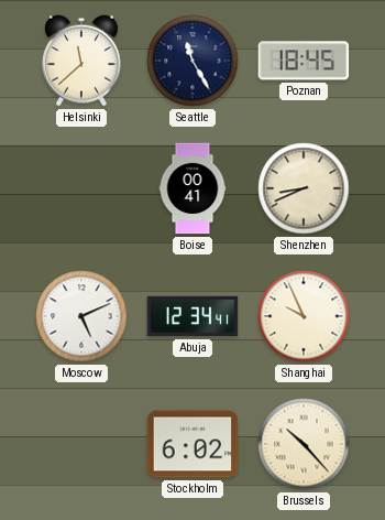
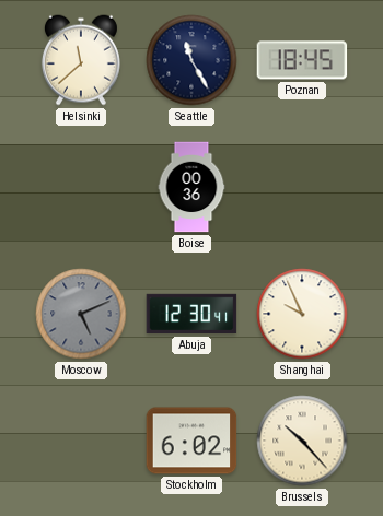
Boise: 00:41 -> 00:36 (191, 187)
Shenzhen: 8:41 -> none (304, 188)
Moscow dial: white -> grey (81, 314)
Abuja: 12:34 -> 12:30 (191, 314)
